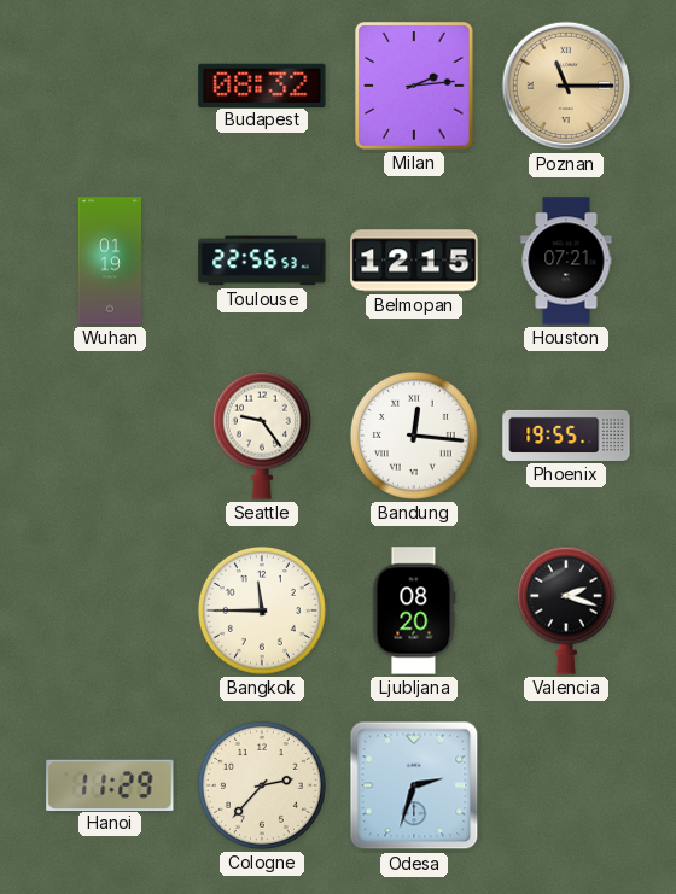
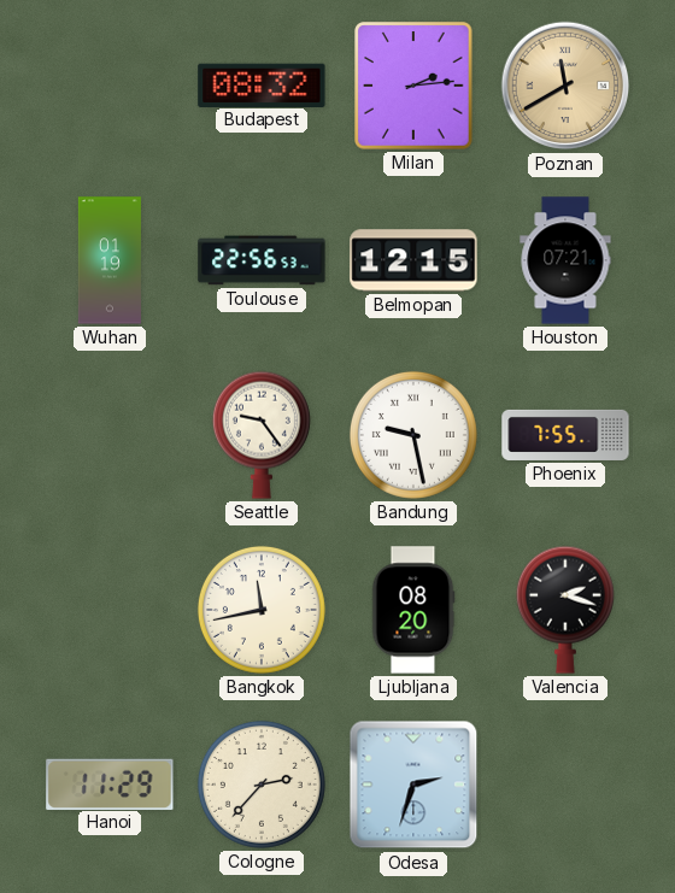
Poznan: 11:15 -> 11:40 (565, 86)
Bandung: 12:16 -> 9:28 (413, 435)
Phoenix: 19:55 -> 7:55 (565, 435)
Bangkok: 11:45 -> 11:43 (262, 610)
